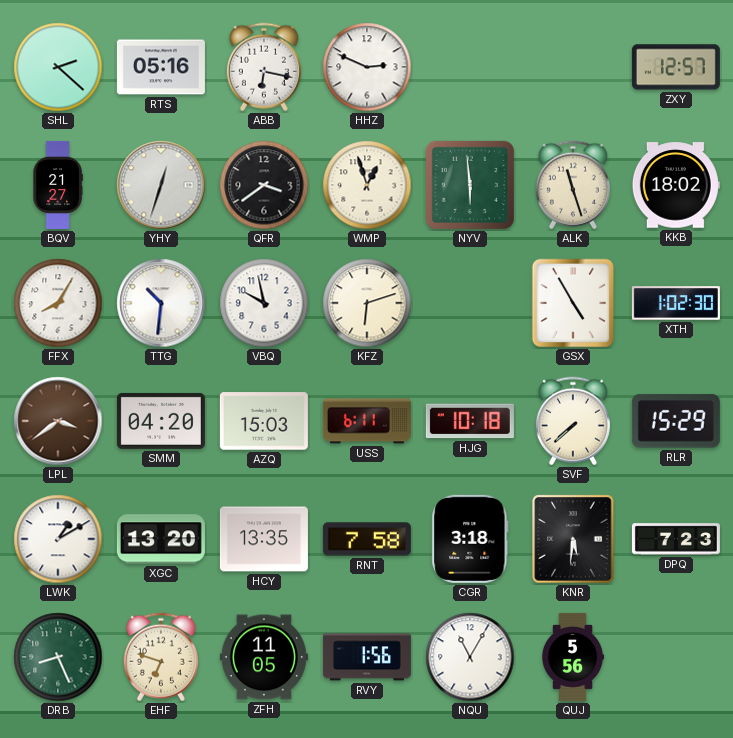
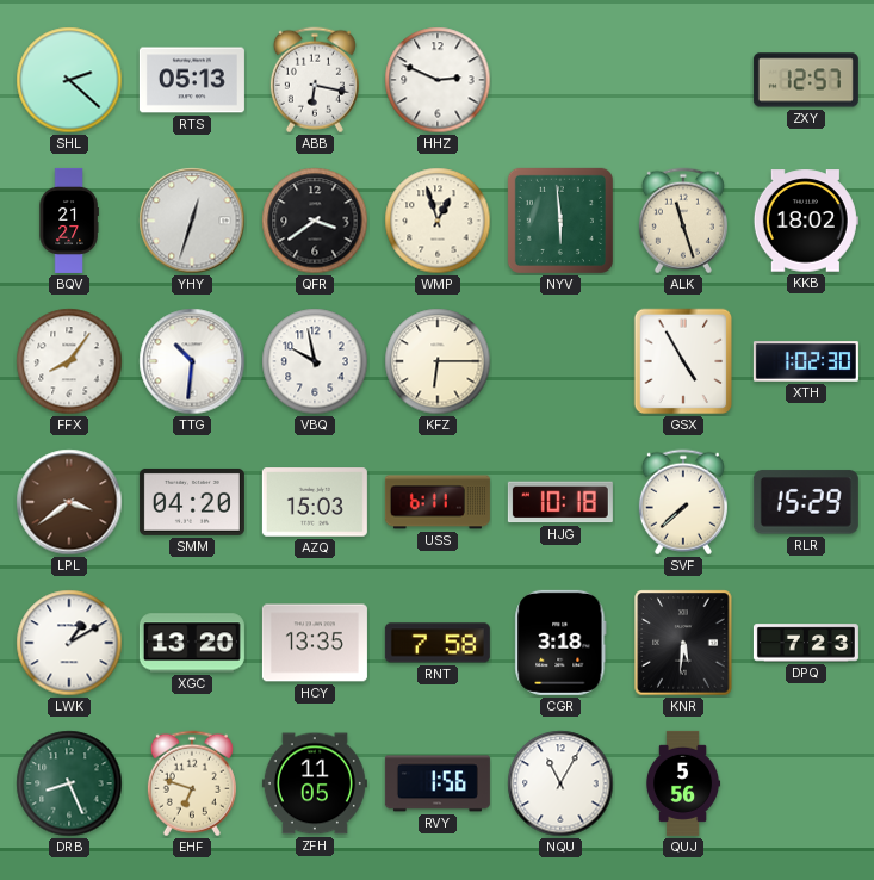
RTS: 05:16 -> 05:13 (192, 80)
FFX: 8:05 -> 8:06 (69, 361)
KFZ: 6:12 -> 6:15 (438, 361)
